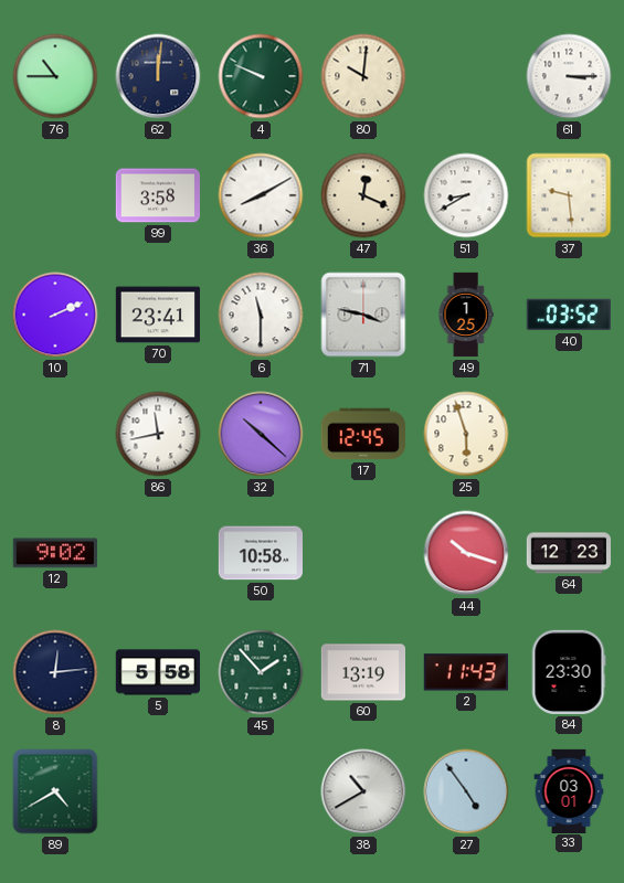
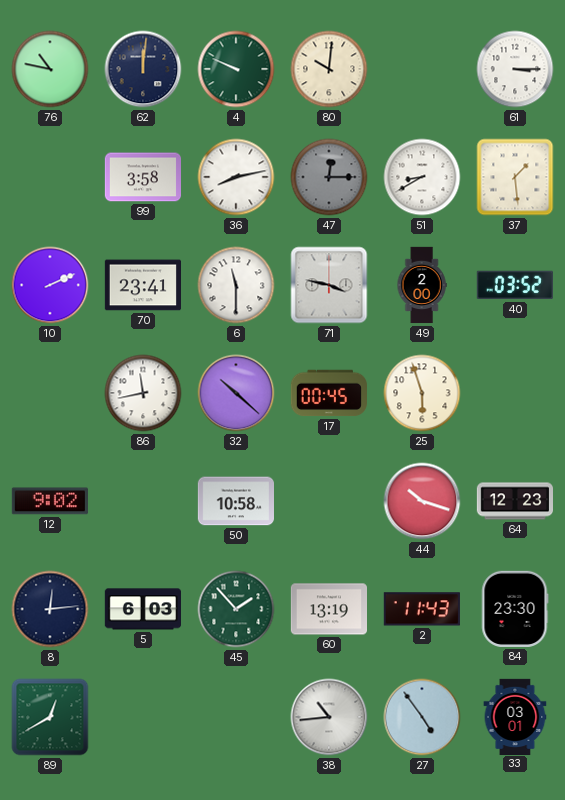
76: 10:45 -> 10:47 (50, 69)
36: 8:10 -> 8:13 (236, 177)
47: 12:19 -> 12:15 (329, 177)
47 dial: cream -> grey (329, 177)
37: 9:29 -> 1:29 (515, 177)
49: 1:25 -> 2:00 (422, 285)
17: 12:45 -> 00:45 (329, 393)
5: 5:58 -> 6:03 (142, 609)
89: 4:40 -> 12:40 (50, 717)
38: 10:40 -> 10:44 (329, 717)
